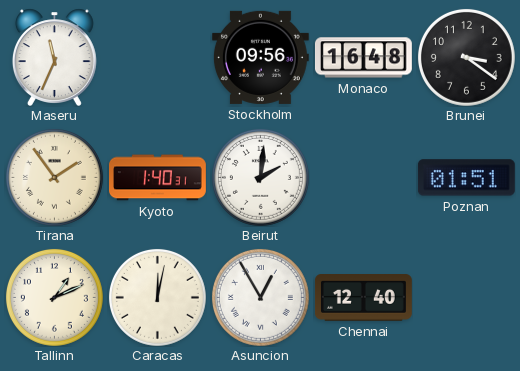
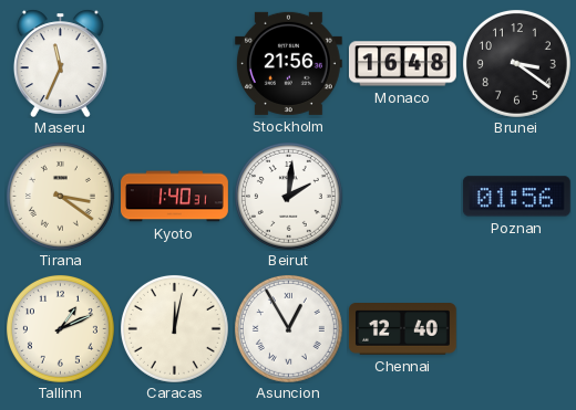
Stockholm: 09:56 -> 21:56 (288, 63)
Tirana: 1:54 -> 3:21 (60, 196)
Poznan: 01:51 -> 01:56 (516, 197)
